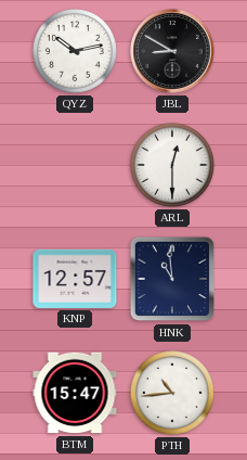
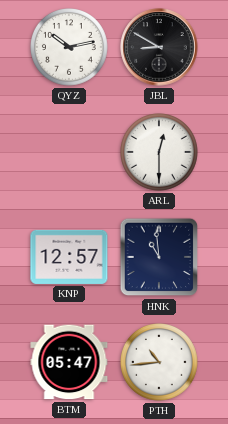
BTM: 15:47 -> 05:47 (69, 362)
